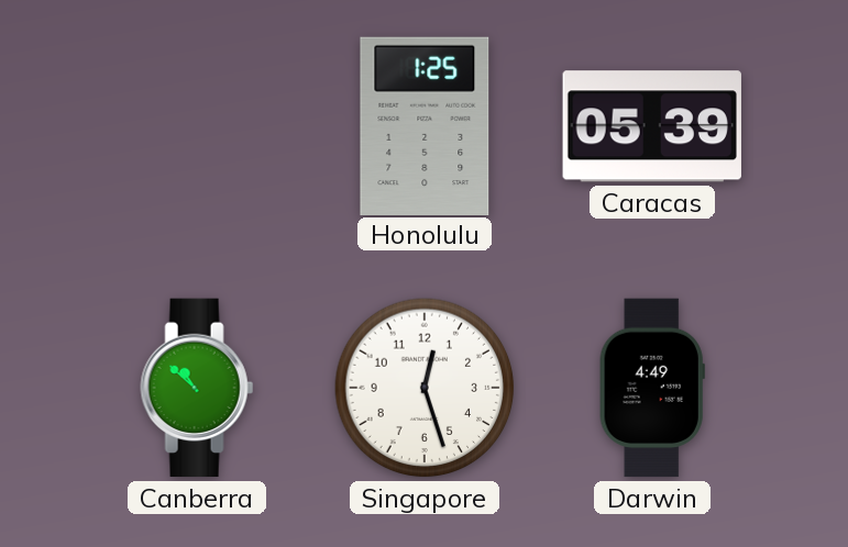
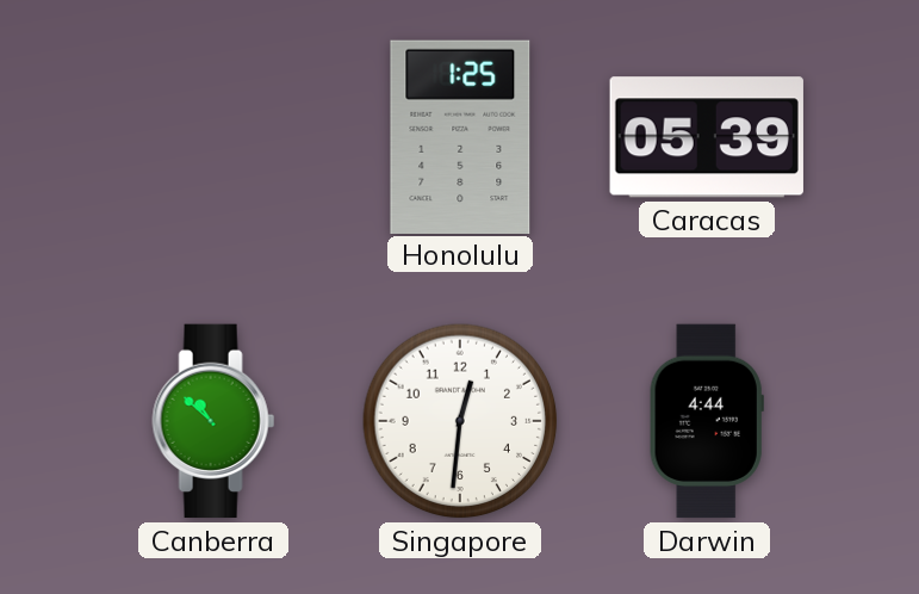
Singapore: 12:27 -> 12:31 (460, 421)
Darwin: 4:49 -> 4:44 (707, 421)
